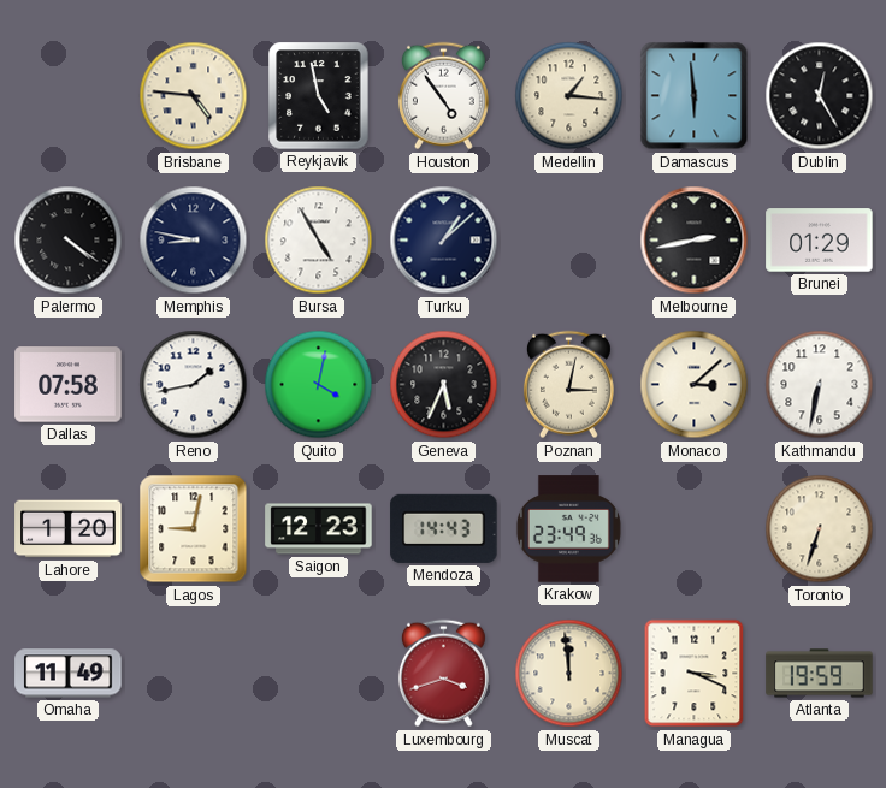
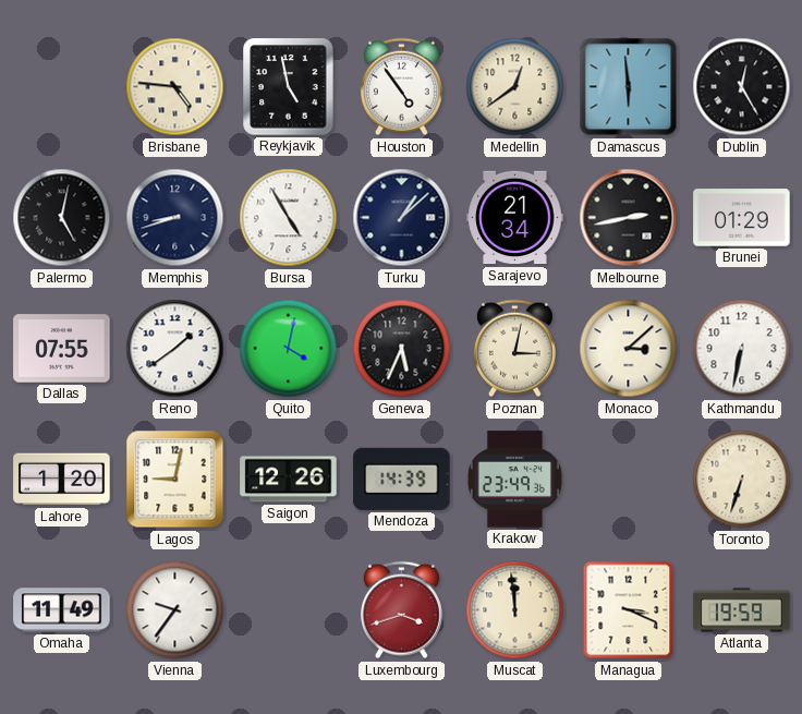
Medellin: 1:16 -> 12:39 (515, 87)
Palermo: 4:21 -> 5:02 (62, 218)
Memphis: 8:47 -> 8:42 (175, 218)
Sarajevo: none -> 21:34 (515, 218)
Dallas: 07:58 -> 07:55 (62, 349)
Reno: 1:43 -> 1:39 (175, 349)
Saigon: 12:23 -> 12:26 (289, 480)
Mendoza: 14:43 -> 14:39 (402, 479)
Vienna: none -> 9:36 (175, 610)
